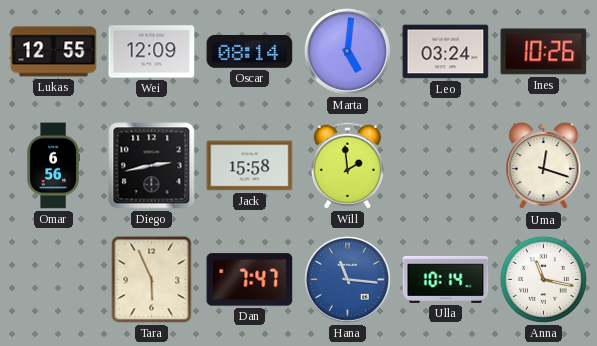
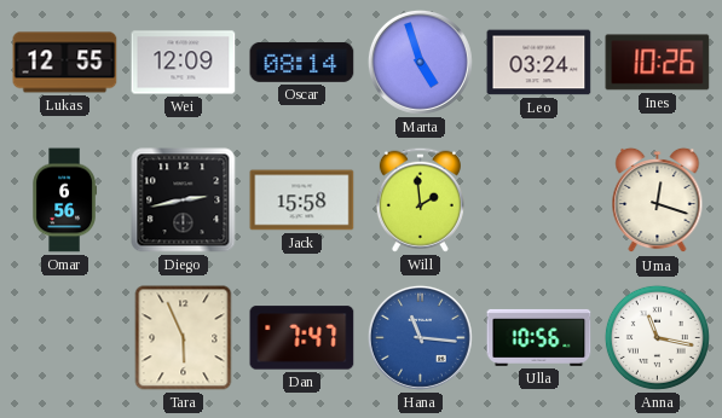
Marta: 5:01 -> 4:57 (420, 62)
Ulla: 10:14 -> 10:56 (539, 337)
